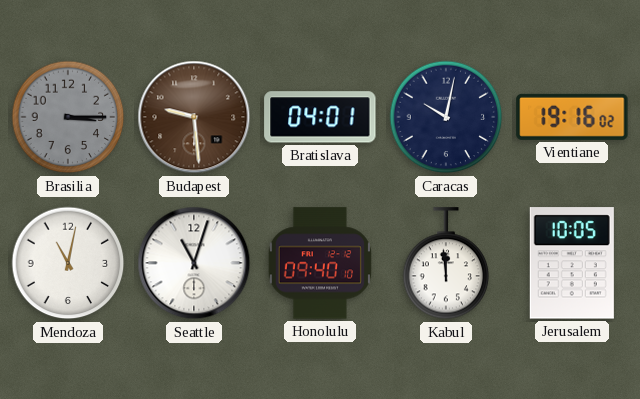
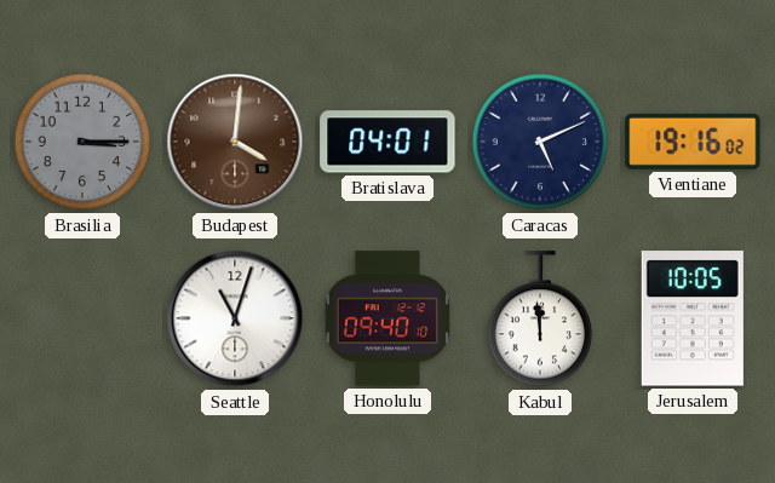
Budapest: 9:29 -> 4:01 (235, 142)
Caracas: 10:02 -> 5:11 (540, 142)
Mendoza: 11:02 -> none (68, 263)
